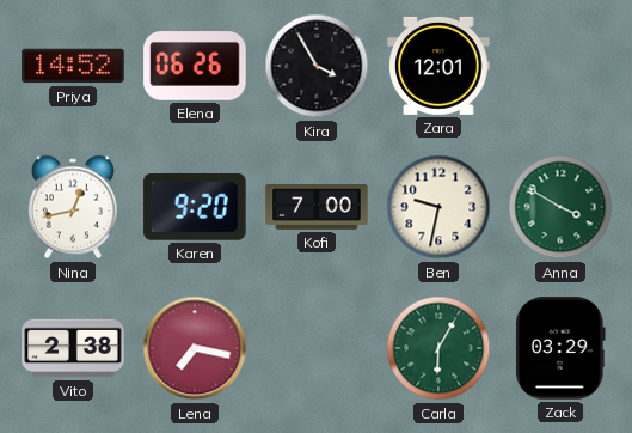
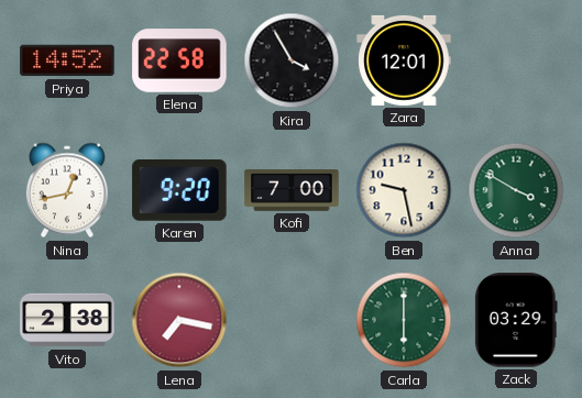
Elena: 06:26 -> 22:58 (179, 60)
Ben: 9:32 -> 9:28 (404, 190)
Carla: 6:05 -> 6:00 (404, 320)
